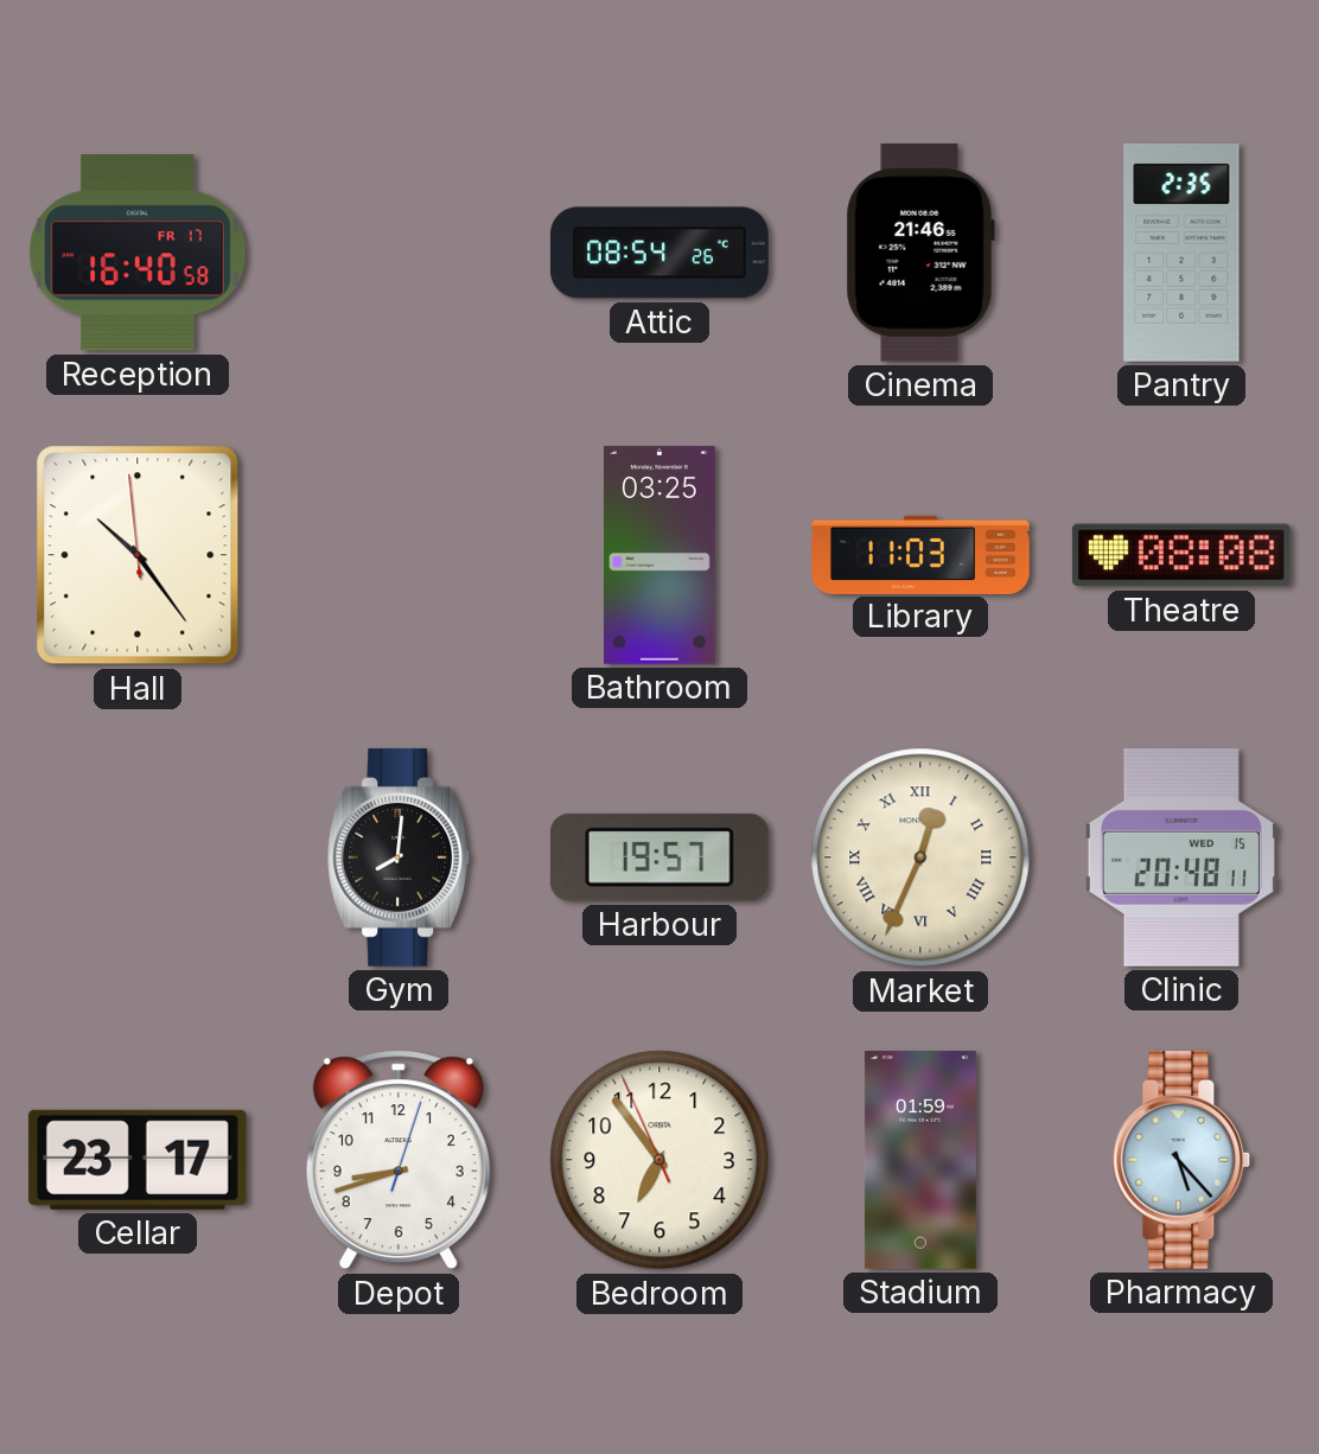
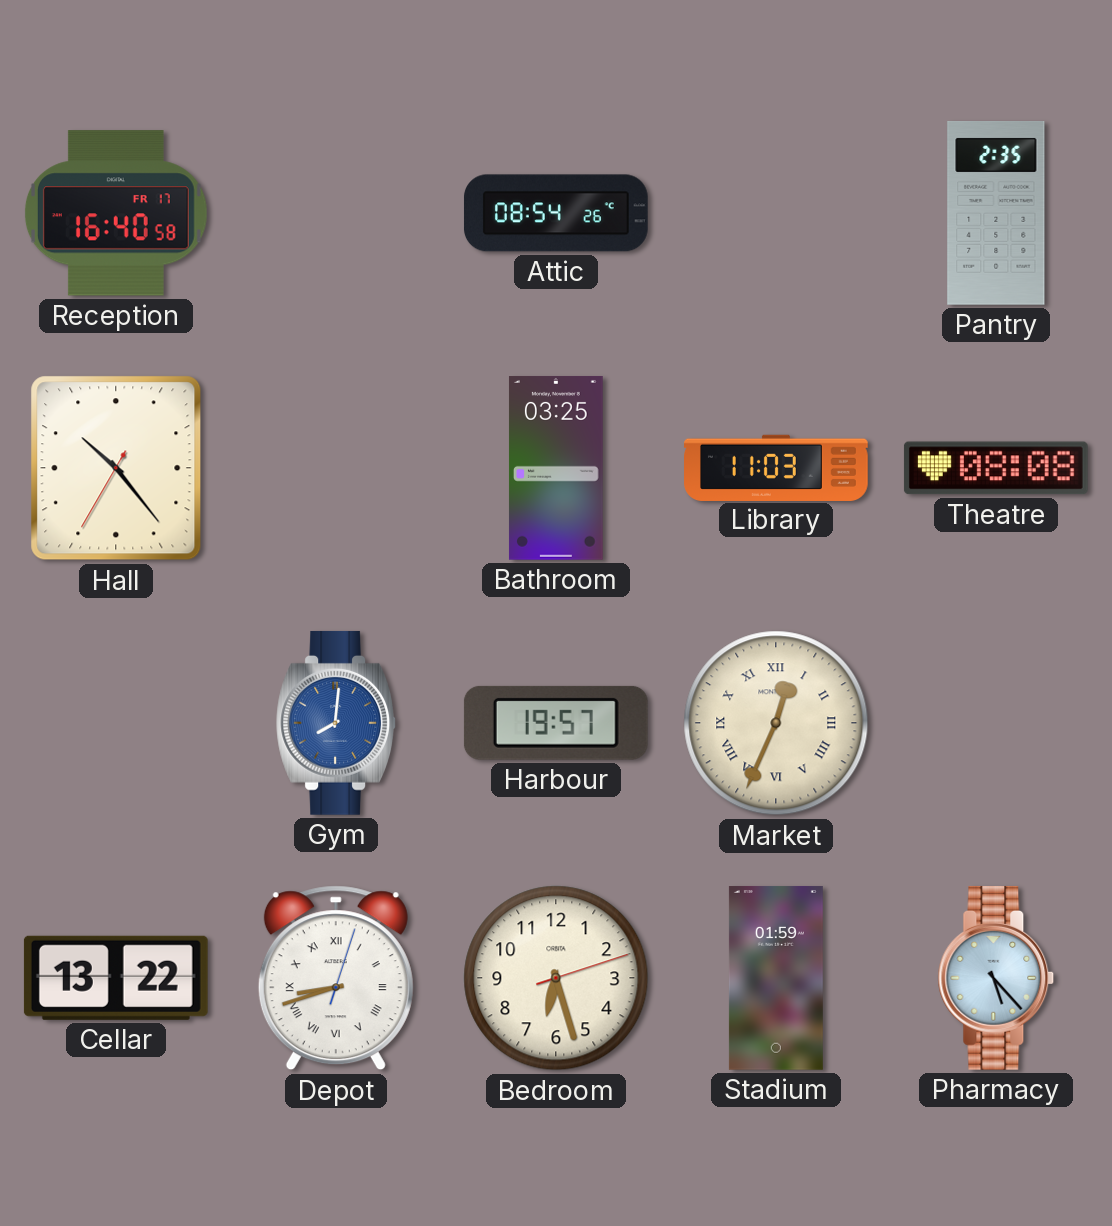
Cinema: 21:46 -> none (920, 253)
Hall: 10:23:59 -> 10:23:35 (116, 468)
Gym dial: black -> blue (336, 723)
Clinic: 20:48 -> none (1181, 857)
Cellar: 23:17 -> 13:22 (116, 978)
Depot numerals: Arabic -> Roman (336, 978)
Bedroom: 6:53 -> 6:27 (556, 978)
